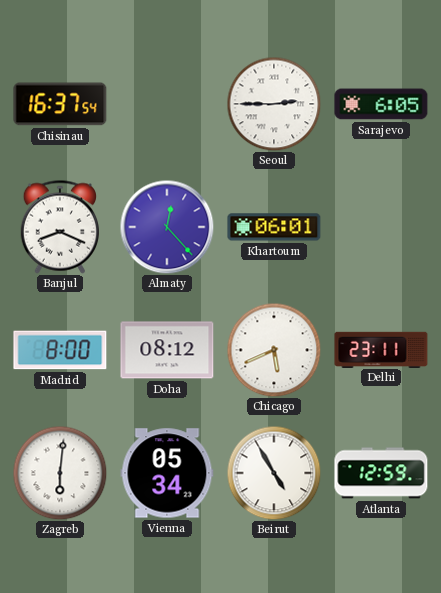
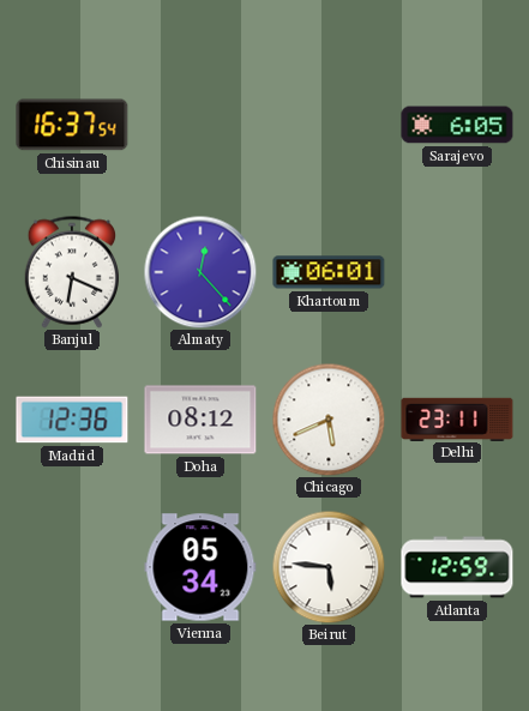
Seoul: 2:45 -> none (274, 104)
Banjul: 8:19 -> 6:19 (71, 272)
Madrid: 8:00 -> 12:36 (72, 420)
Zagreb: 6:01 -> none (60, 473)
Beirut: 4:55 -> 5:46 (329, 567)
